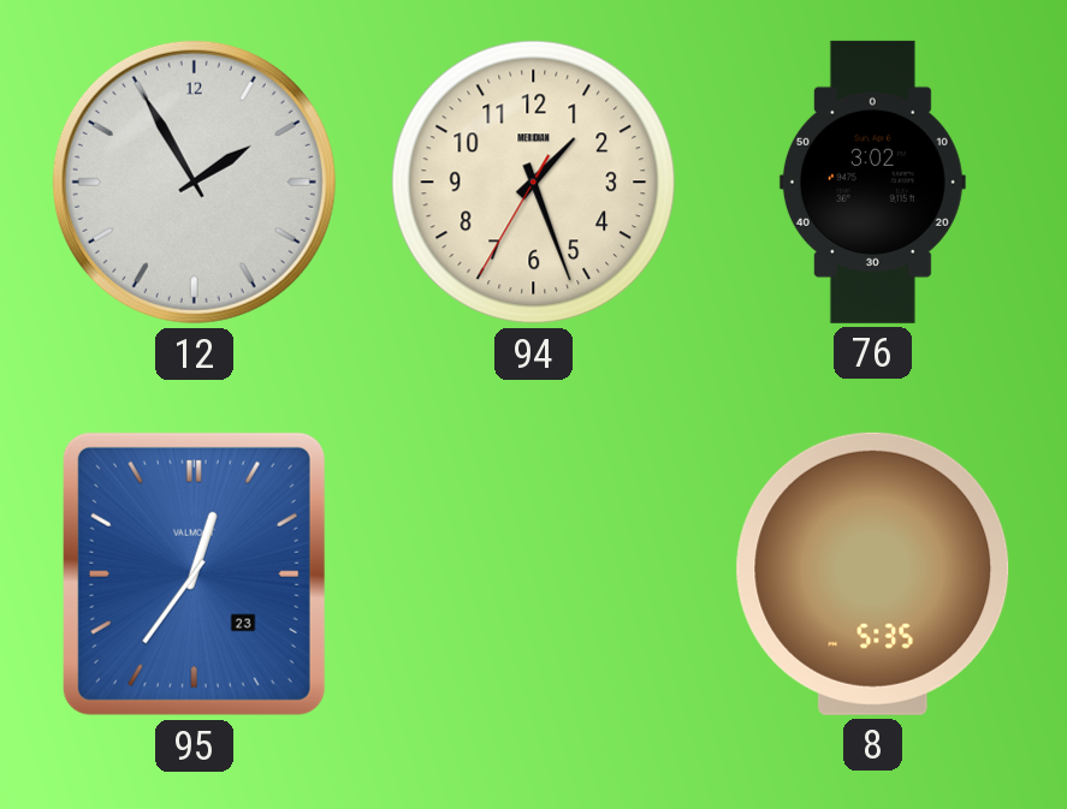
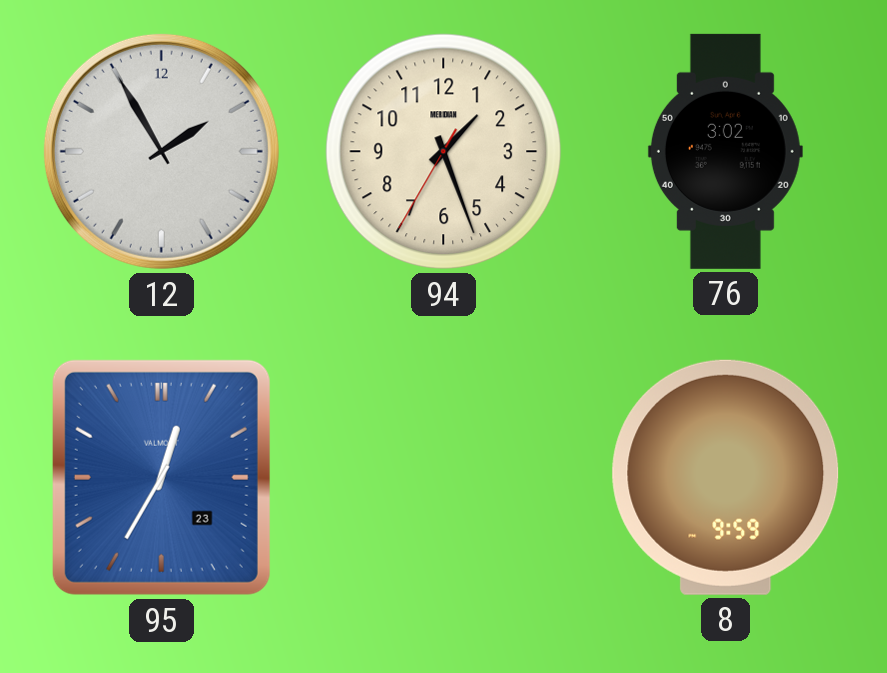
95: 12:36 -> 12:35 (161, 477)
8: 5:35 -> 9:59 (726, 477)
